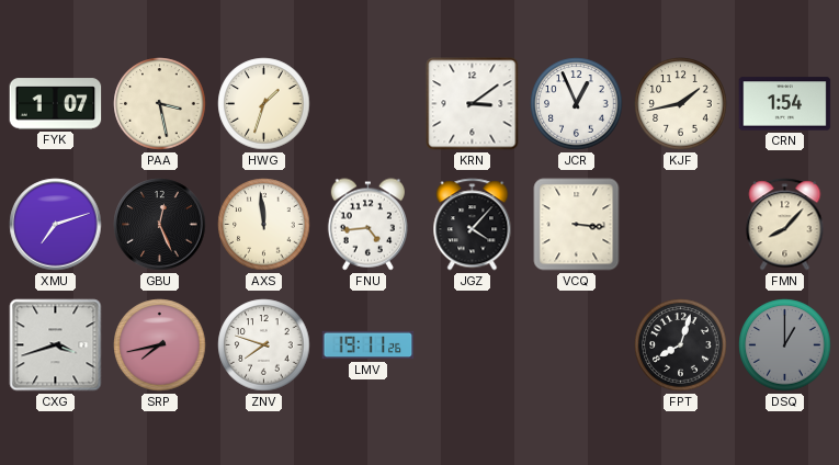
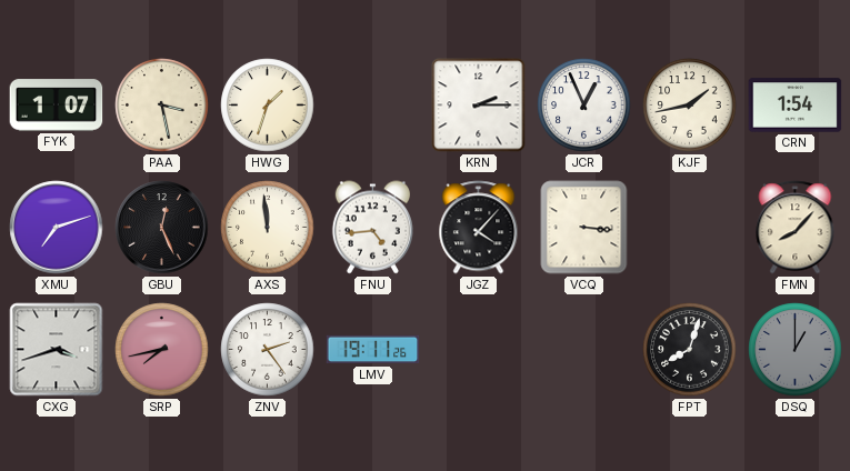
KRN: 3:09 -> 2:15 (479, 106)
ZNV: 7:48 -> 2:24 (268, 350)
